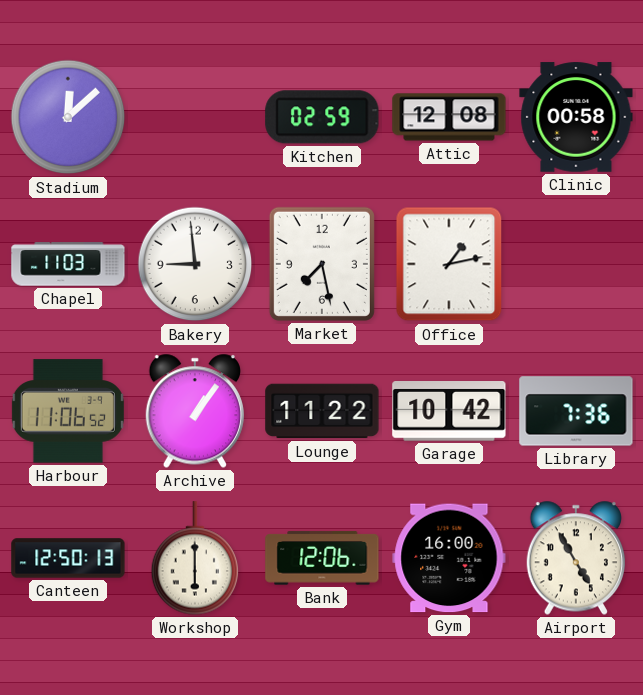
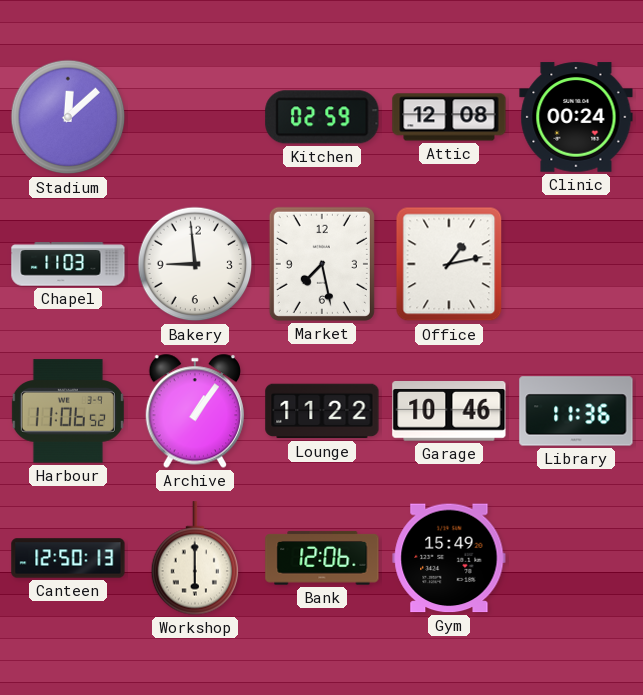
Clinic: 00:58 -> 00:24 (576, 117)
Garage: 10:42 -> 10:46 (449, 412)
Library: 7:36 -> 11:36 (576, 411)
Gym: 16:00 -> 15:49 (449, 558)
Airport: 4:55 -> none (575, 558)
